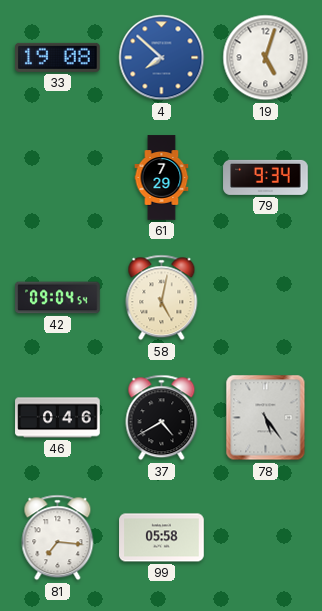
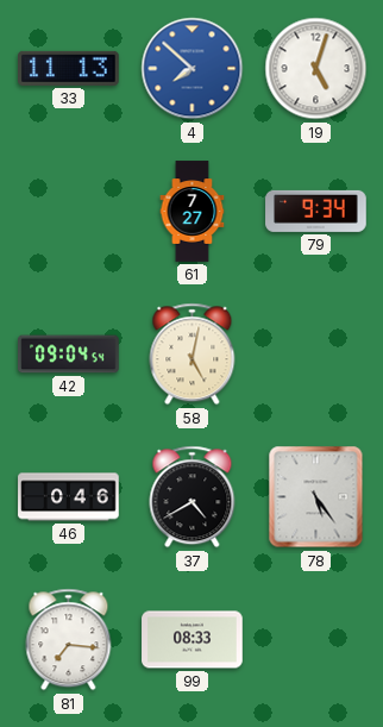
33: 19:08 -> 11:13 (69, 68)
61: 7:29 -> 7:27 (193, 212)
99: 05:58 -> 08:33 (193, 640)
